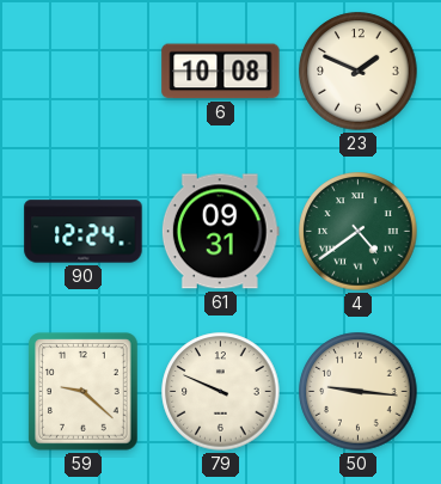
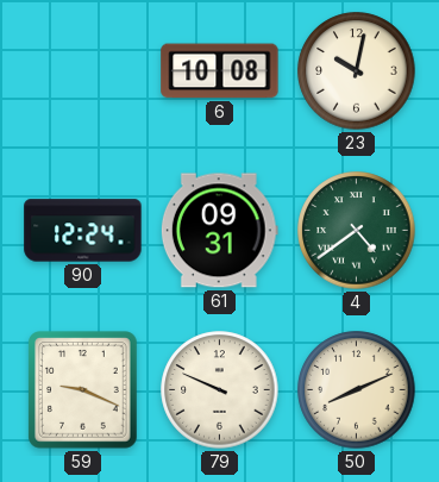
23: 1:49 -> 10:02 (357, 71)
59: 9:22 -> 9:19 (83, 390)
50: 9:16 -> 8:11 (357, 390)
